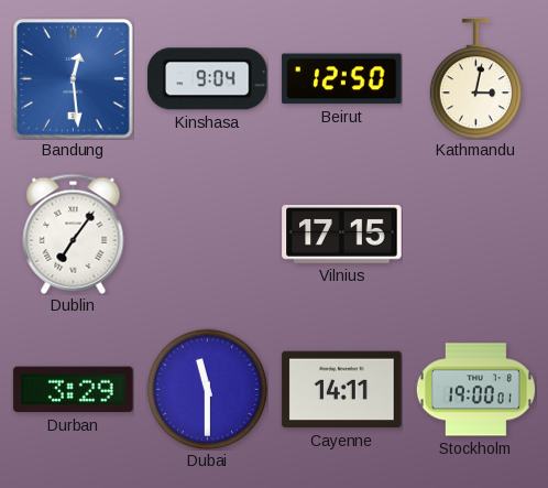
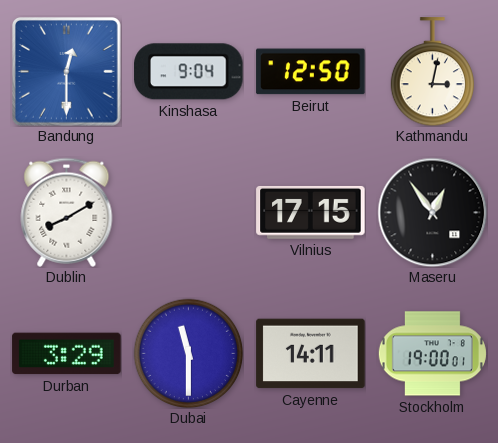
Bandung: 12:29 -> 12:30 (67, 72)
Dublin: 7:06 -> 8:10 (67, 212)
Maseru: none -> 12:54 (432, 212)
